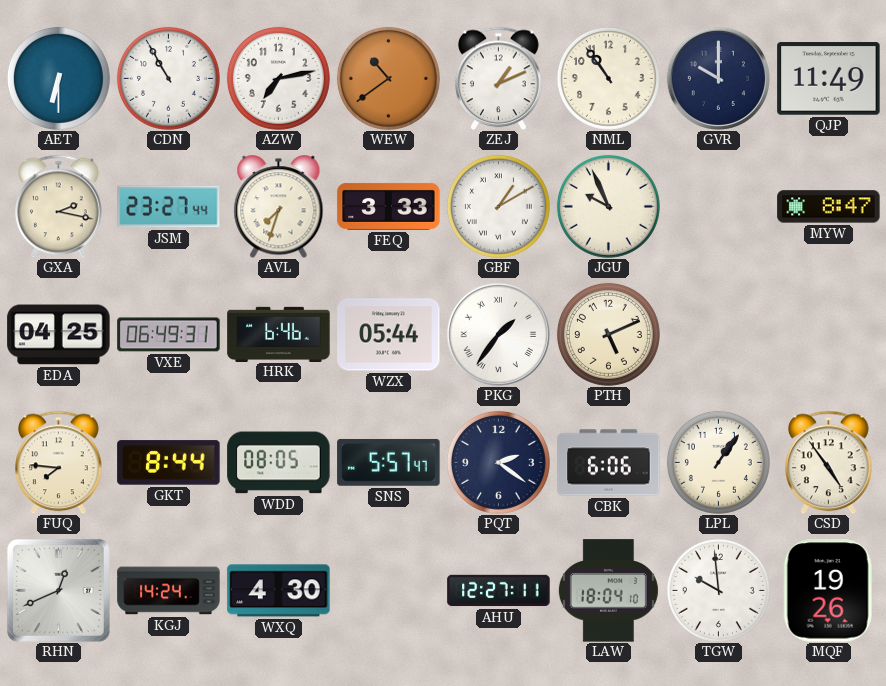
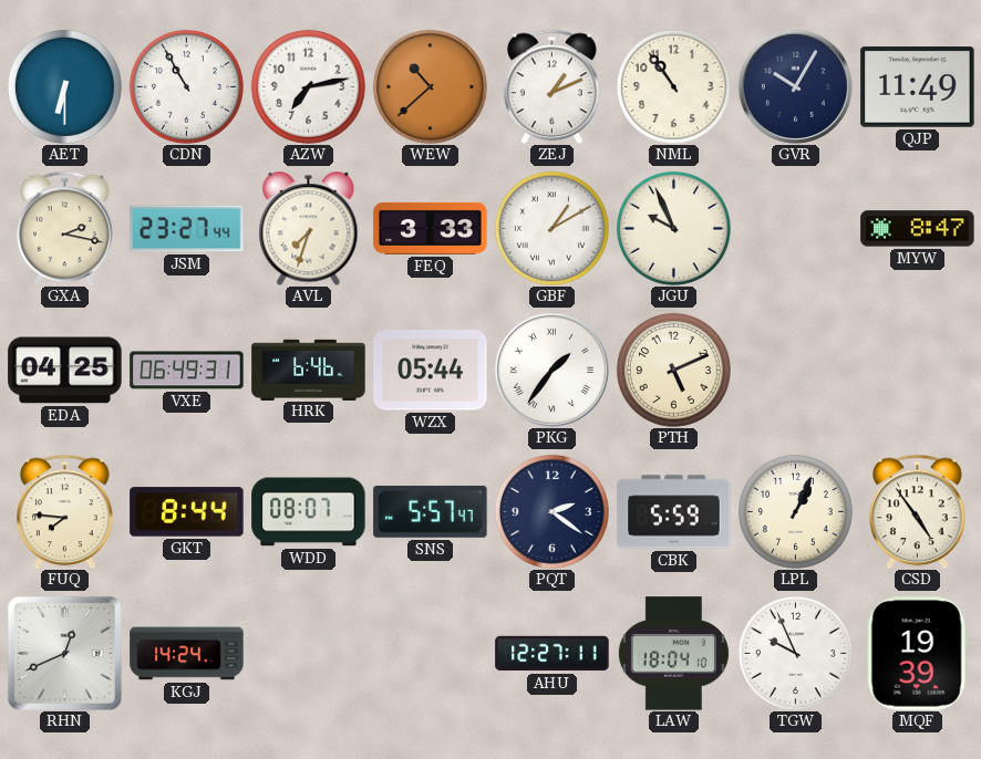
WEW: 10:39 -> 10:38 (430, 86)
GVR: 10:00 -> 10:05 (795, 86)
WDD: 08:05 -> 08:07 (309, 512)
CBK: 6:06 -> 5:59 (674, 512)
LPL: 1:06 -> 1:04 (795, 511)
WXQ: 4:30 -> none (279, 591)
TGW: 9:59 -> 9:56 (795, 653)
MQF: 19:26 -> 19:39 (917, 654)
